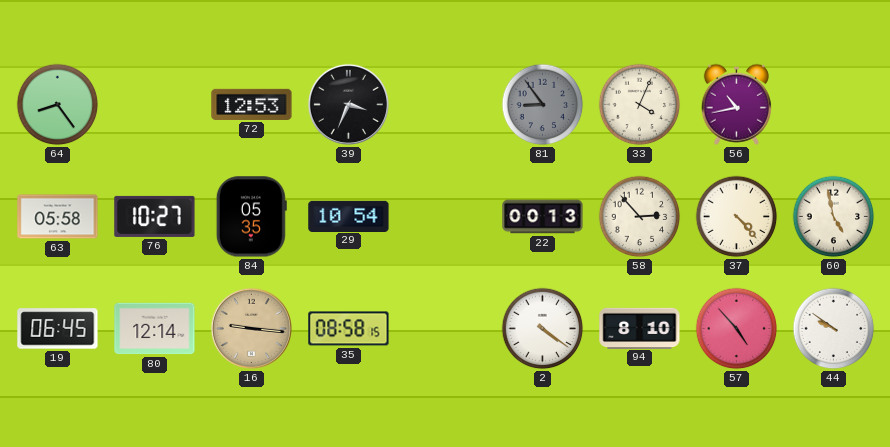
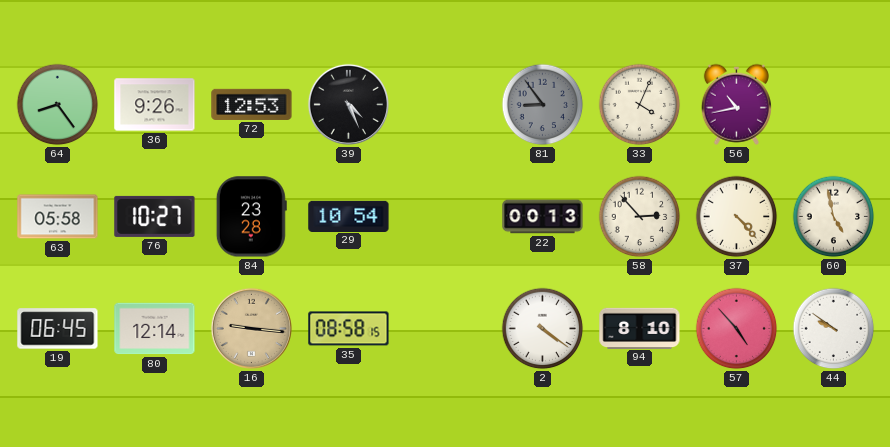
36: none -> 9:26 (155, 105)
39: 3:34 -> 4:26 (348, 104)
84: 05:35 -> 23:28 (251, 217)
